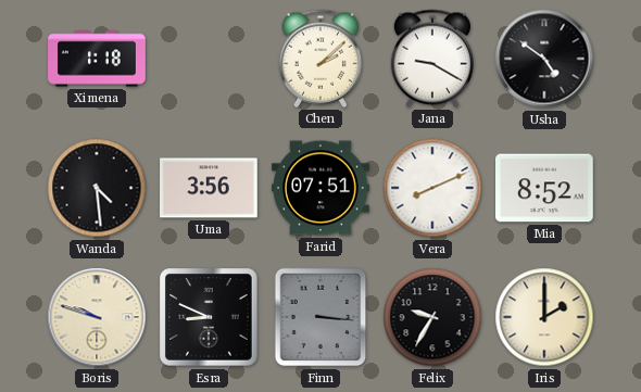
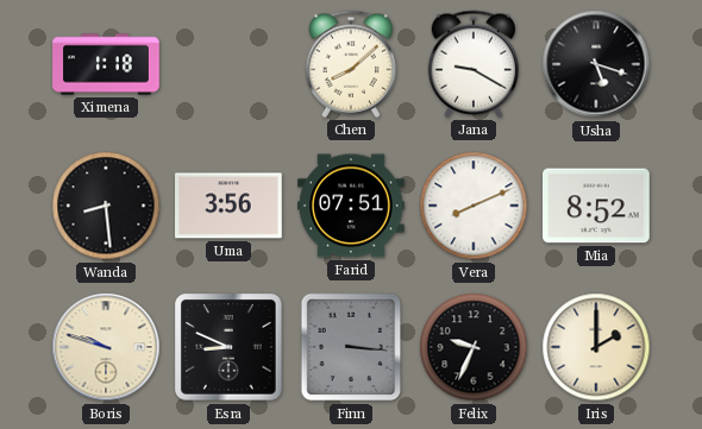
Chen: 2:08 -> 8:08 (350, 64)
Usha: 4:51 -> 5:18 (596, 64)
Wanda: 4:29 -> 8:29 (106, 206)
Felix: 9:35 -> 9:34 (474, 347)
